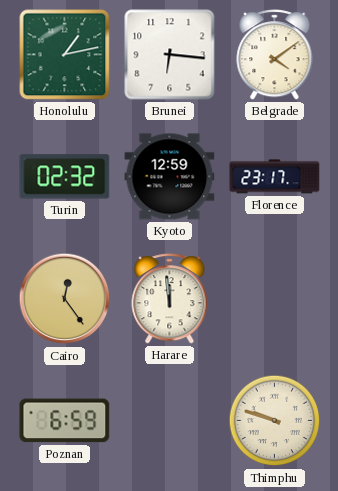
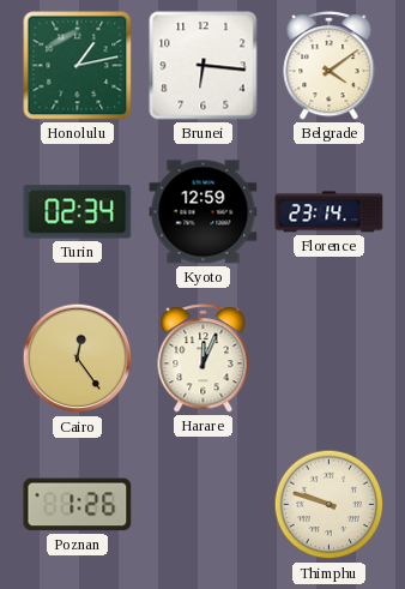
Turin: 02:32 -> 02:34 (78, 212)
Florence: 23:17 -> 23:14 (330, 212)
Harare: 11:59 -> 12:04 (204, 359)
Poznan: 6:59 -> 1:26 (78, 505)
